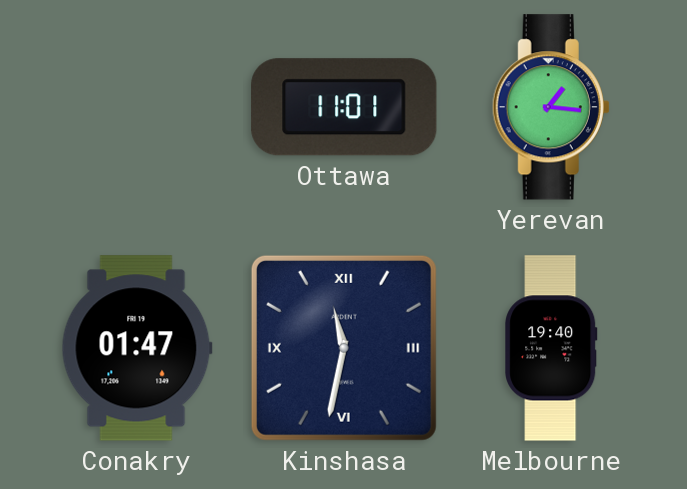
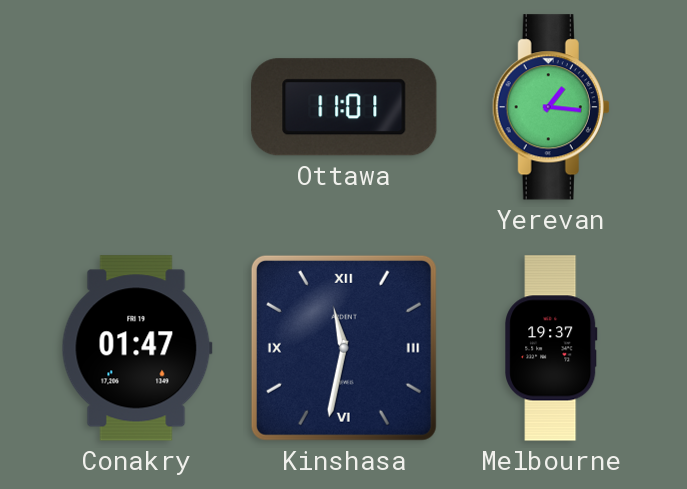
Melbourne: 19:40 -> 19:37 (552, 348)
